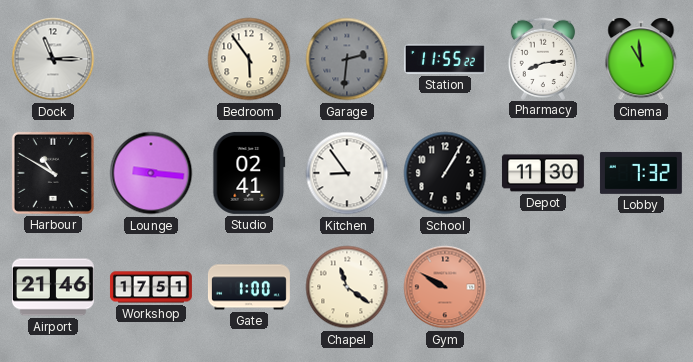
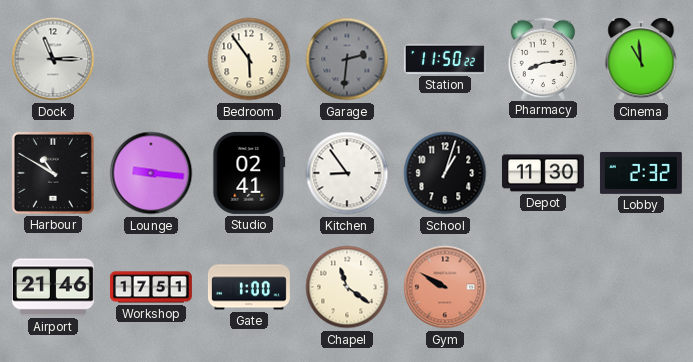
Station: 11:55 -> 11:50 (445, 59)
School: 1:05 -> 1:03 (445, 173)
Lobby: 7:32 -> 2:32 (641, 173)
